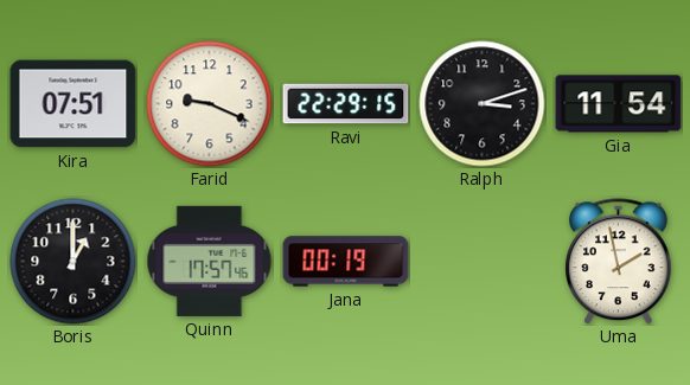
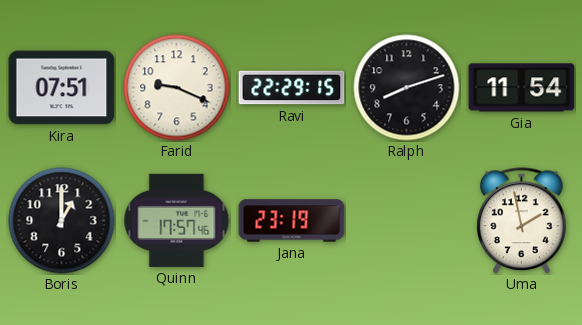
Ralph: 3:12 -> 8:12 (407, 88)
Jana: 00:19 -> 23:19 (292, 221)
